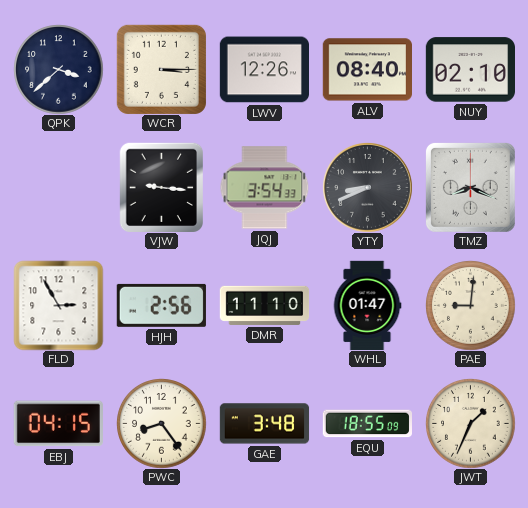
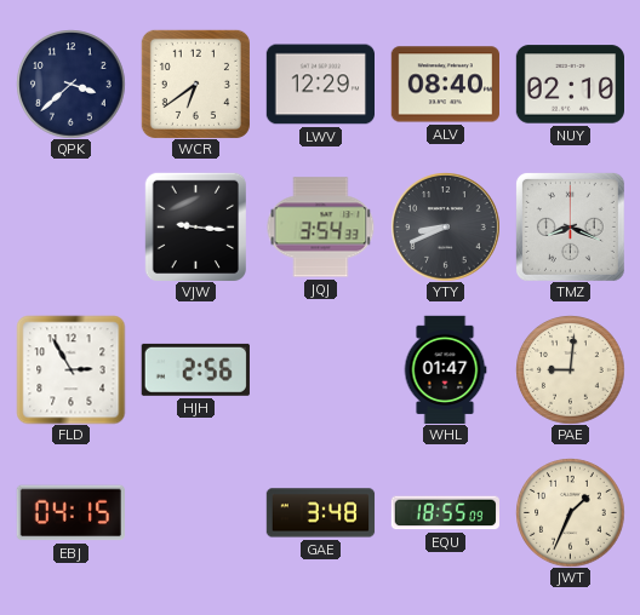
WCR: 3:15 -> 6:39 (195, 84)
LWV: 12:26 -> 12:29 (320, 85)
DMR: 11:10 -> none (264, 305)
PWC: 8:24 -> none (161, 423)
